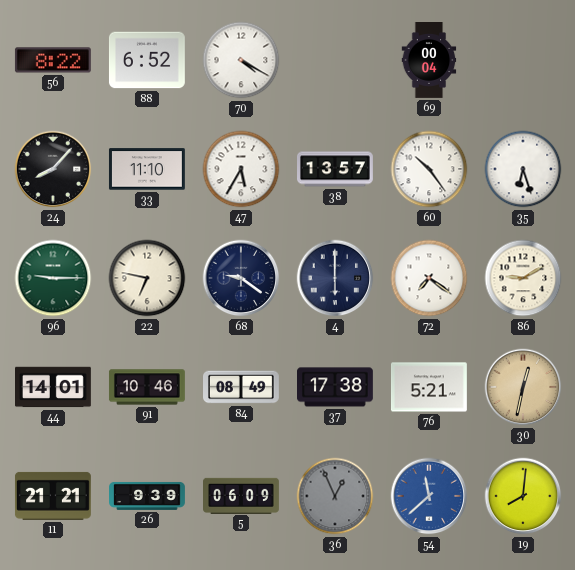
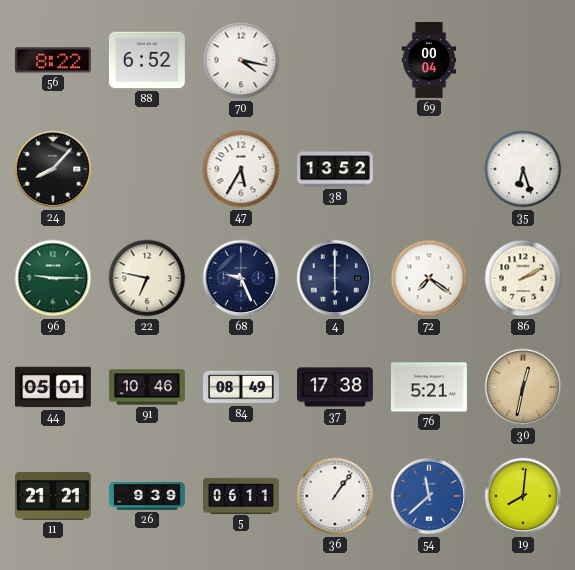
70: 4:20 -> 4:17 (241, 60)
33: 11:10 -> none (147, 169)
38: 13:57 -> 13:52 (336, 169)
60: 10:24 -> none (429, 169)
68: 9:21 -> 9:26 (241, 278)
86: 9:10 -> 2:10 (523, 278)
44: 14:01 -> 05:01 (54, 387)
5: 06:09 -> 06:11 (242, 495)
36: 12:56 -> 1:06 (335, 496)
36 dial: grey -> white (335, 496)
